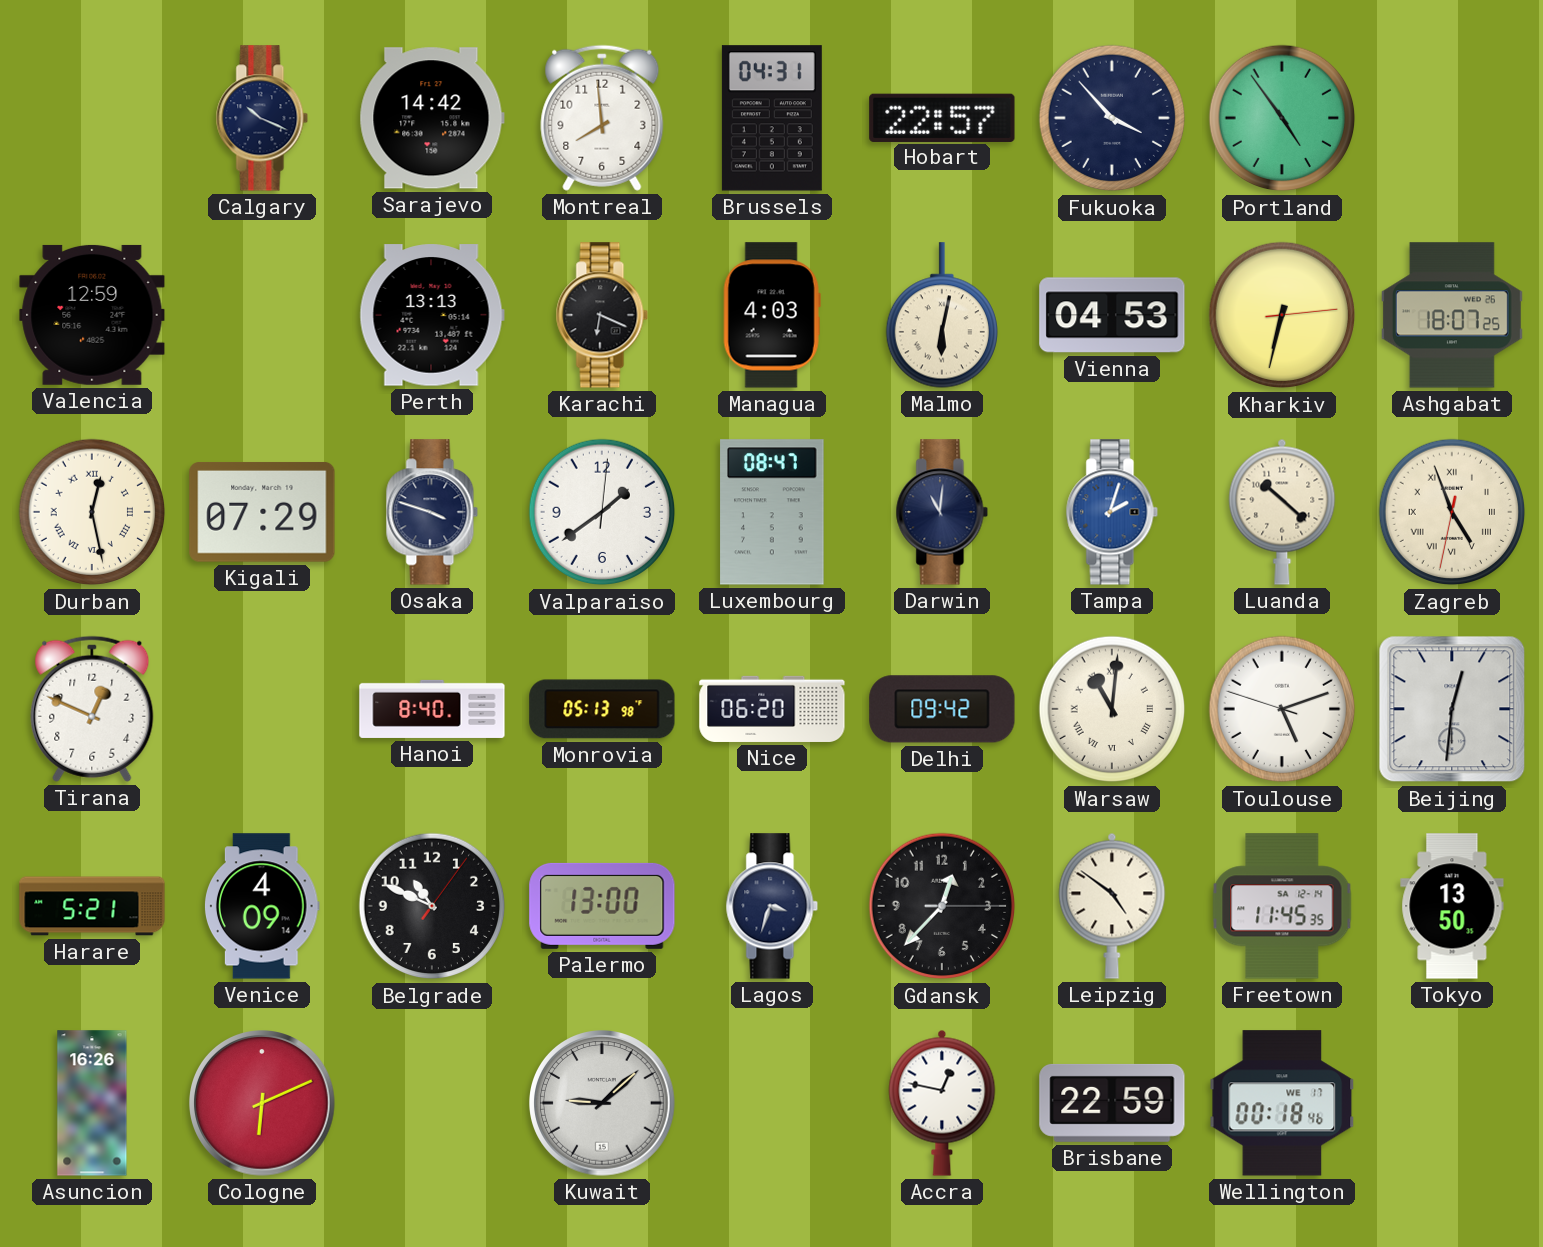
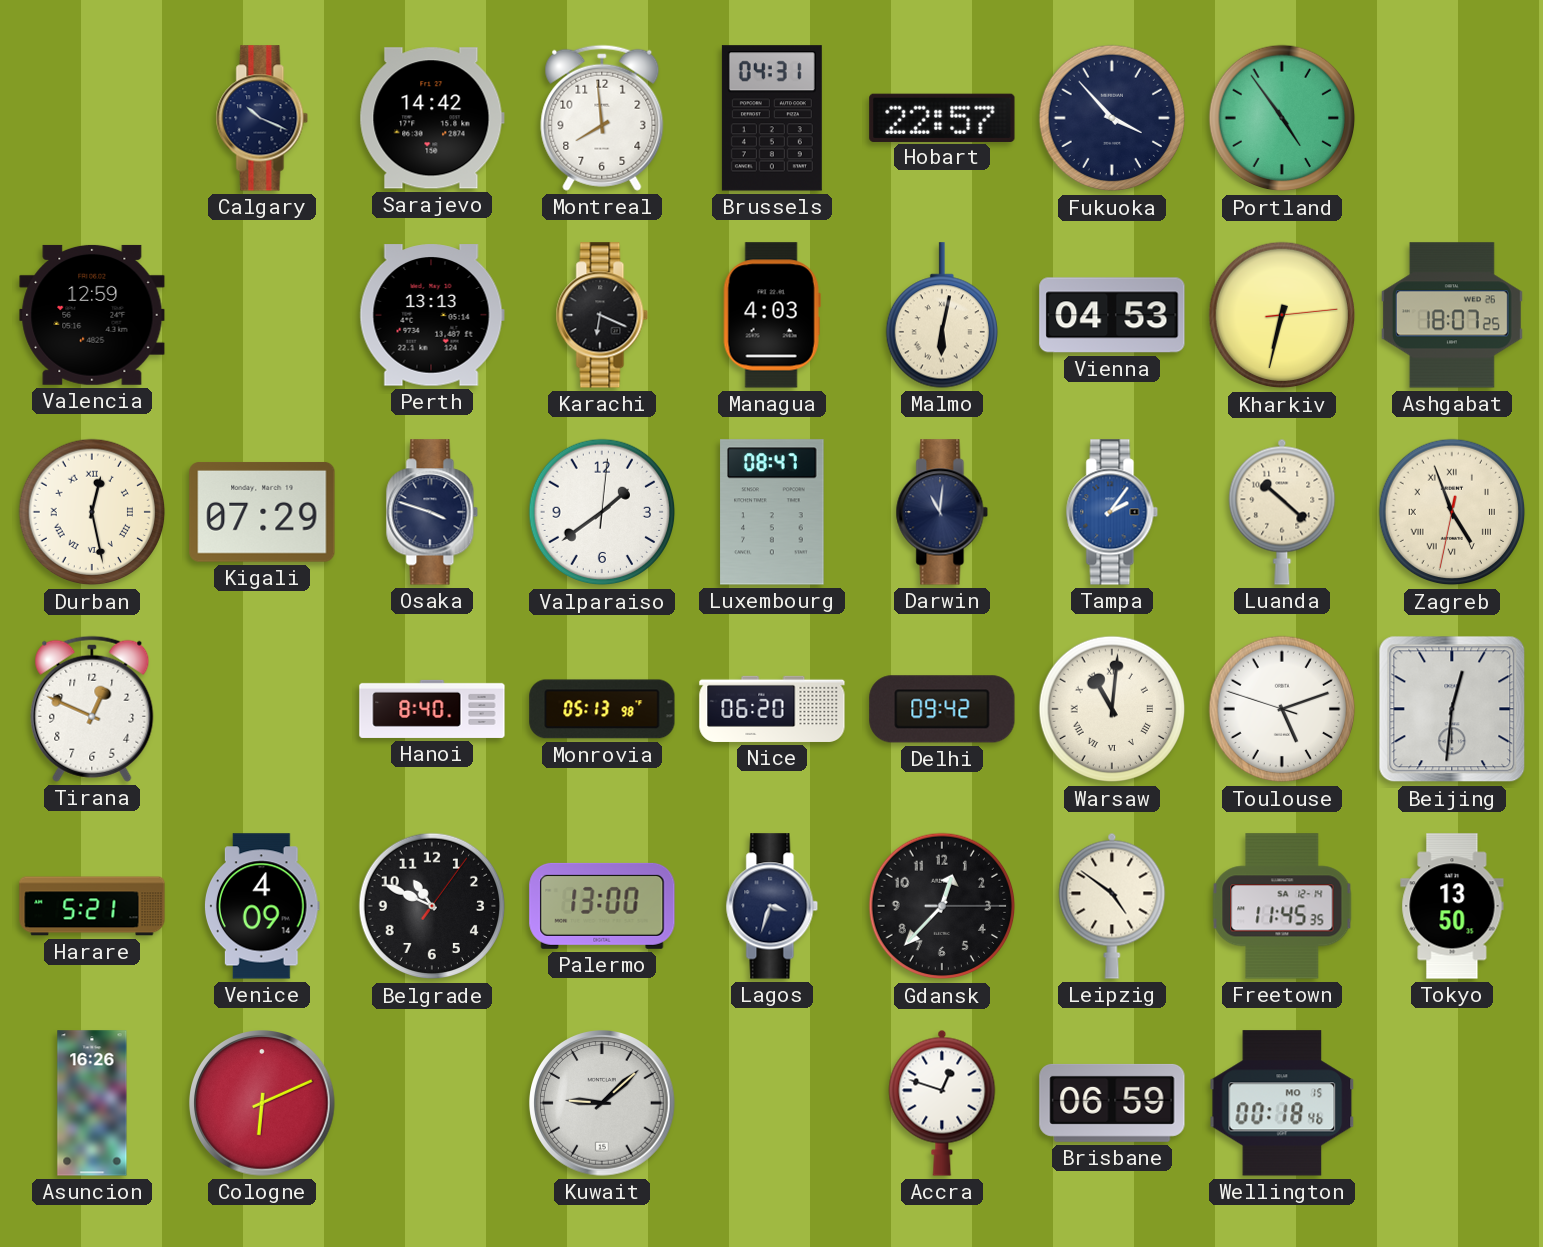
Tampa: 2:03 -> 2:06 (1112, 512)
Accra: 12:47 -> 12:48 (942, 1103)
Brisbane: 22:59 -> 06:59 (1112, 1103)
Wellington date: WE 17 -> MO 15 (1282, 1103)
